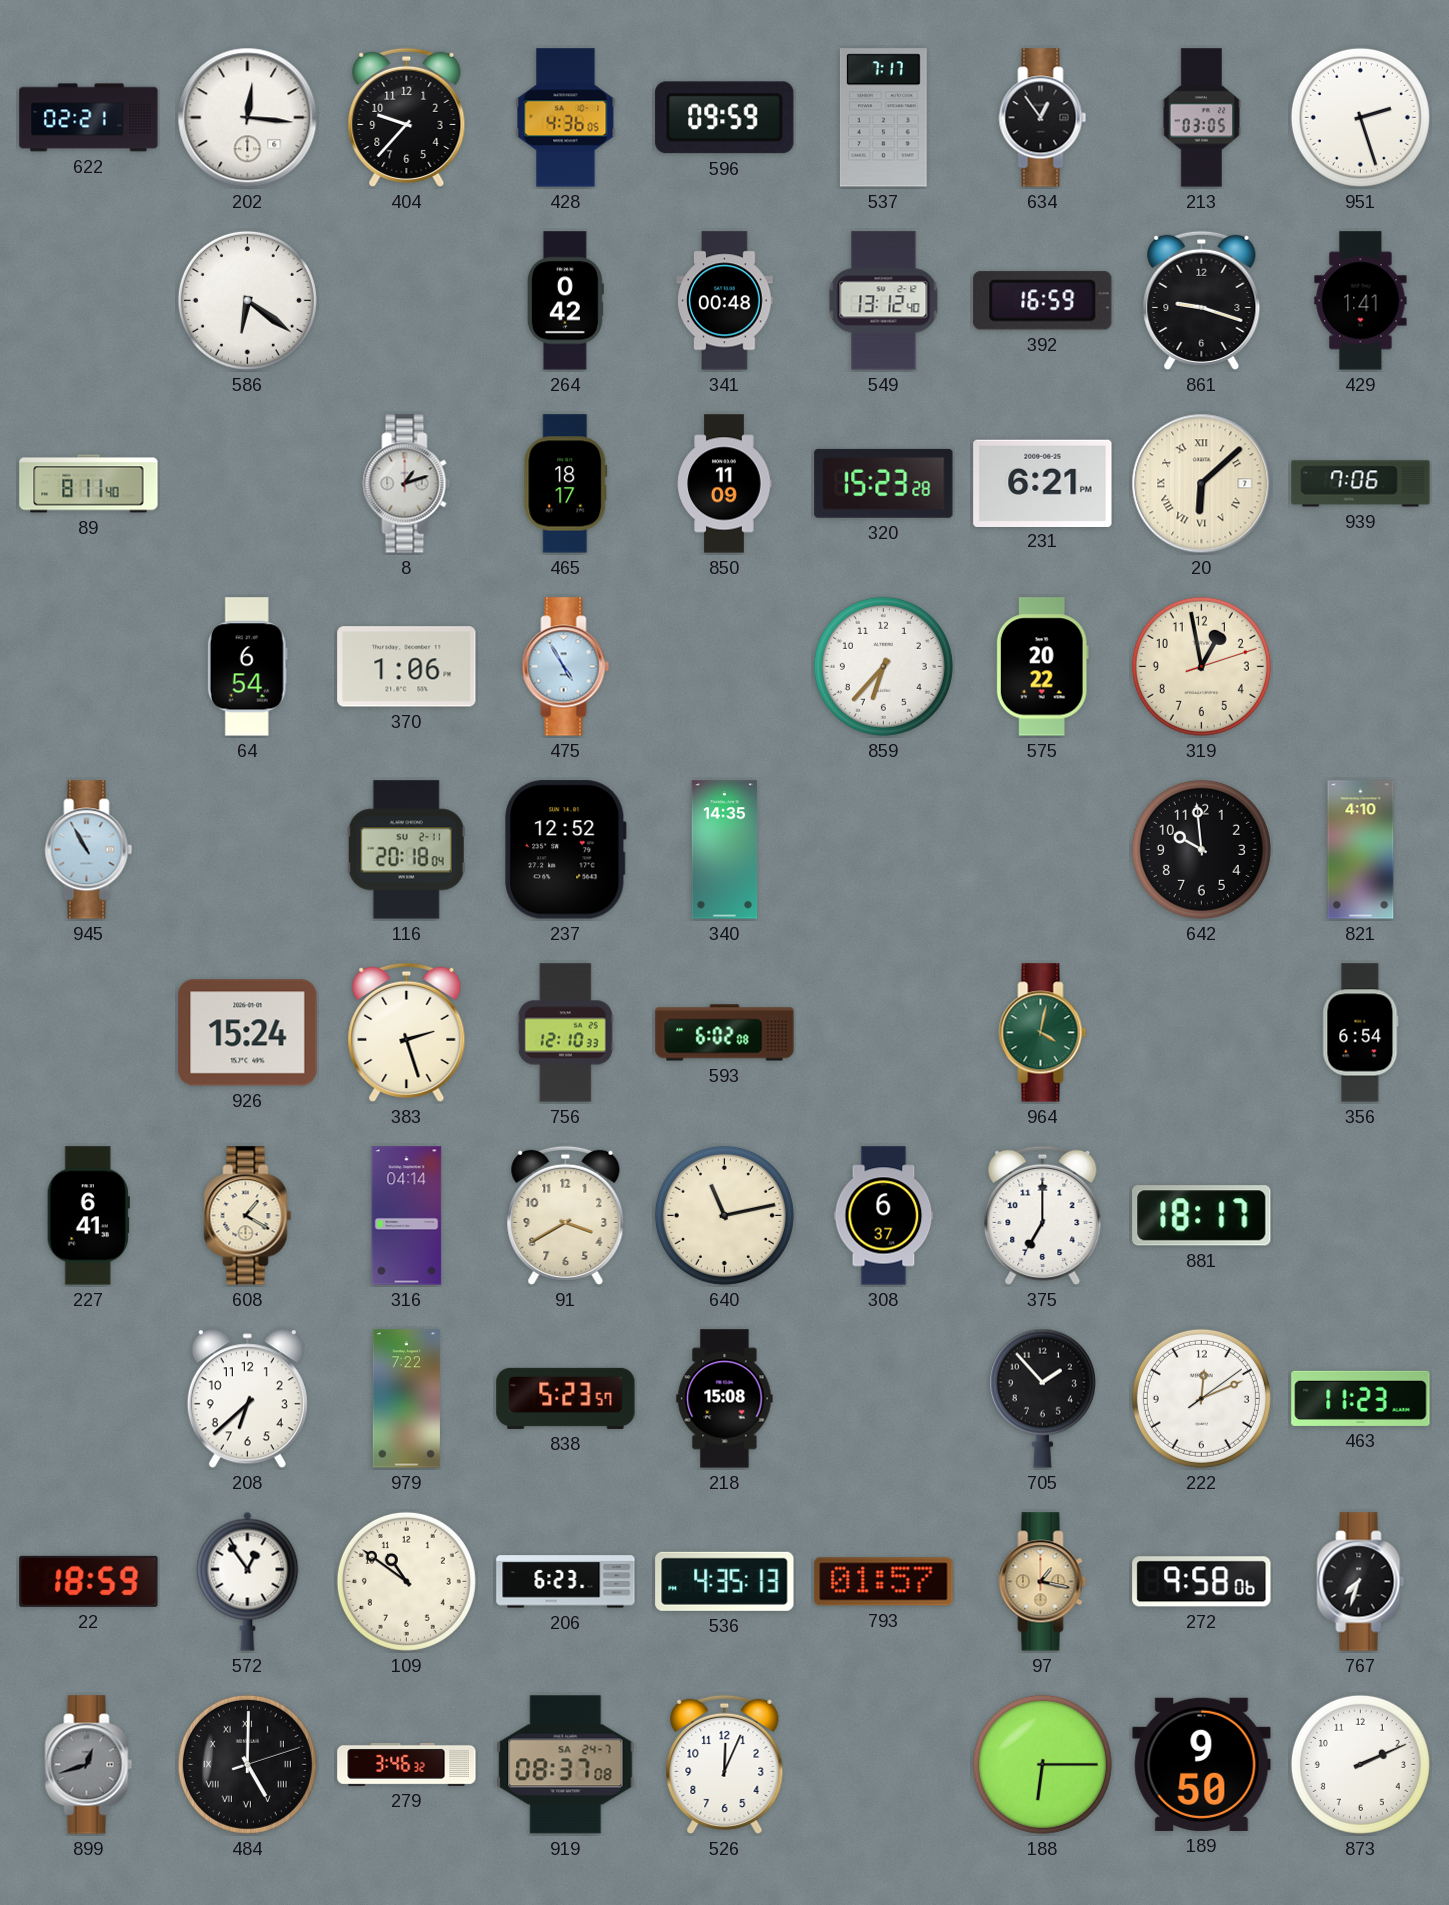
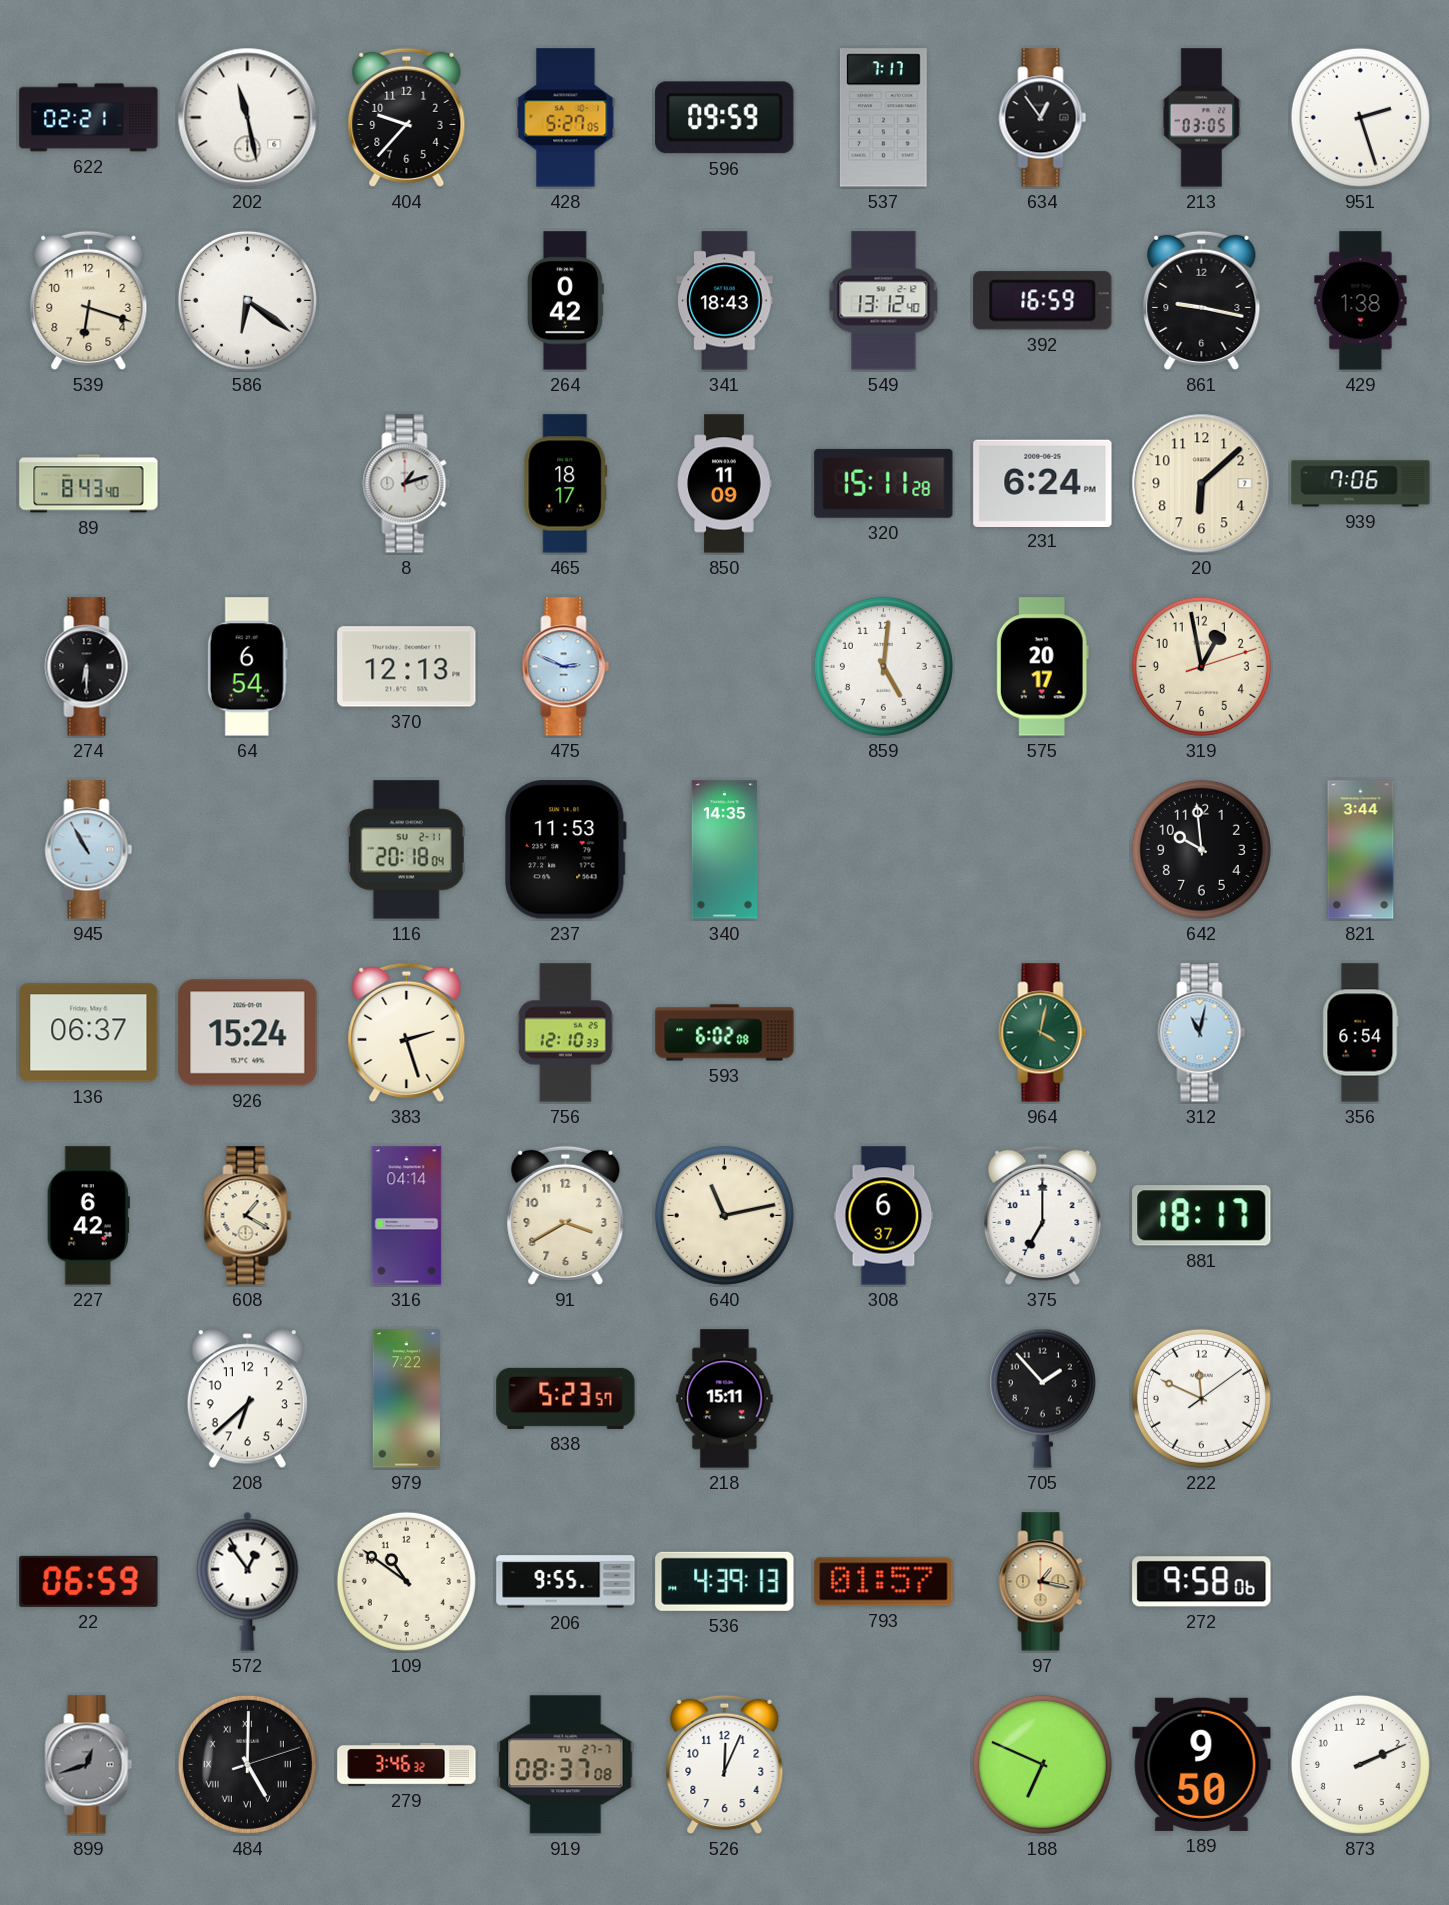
202: 12:16 -> 11:28 (248, 118)
428: 4:36 -> 5:27 (566, 118)
539: none -> 6:18 (89, 300)
341: 00:48 -> 18:43 (725, 301)
861: 9:18 -> 9:17 (1202, 300)
429: 1:41 -> 1:38 (1361, 301)
89: 8:11 -> 8:43 (89, 484)
320: 15:23 -> 15:11 (884, 483)
231: 6:21 -> 6:24 (1043, 483)
20 numerals: Roman -> Arabic (1202, 484)
274: none -> 6:30 (89, 667)
370: 1:06 -> 12:13 (407, 667)
475: 4:55 -> 2:49 (566, 667)
859: 6:37 -> 5:01 (883, 666)
575: 20:22 -> 20:17 (1042, 667)
237: 12:52 -> 11:53 (566, 850)
821: 4:10 -> 3:44 (1361, 850)
136: none -> 06:37 (89, 1033)
312: none -> 11:02 (1202, 1033)
227: 6:41 -> 6:42 (88, 1216)
218: 15:08 -> 15:11 (725, 1399)
222: 12:11 -> 11:49 (1201, 1398)
463: 11:23 -> none (1361, 1398)
22: 18:59 -> 06:59 (89, 1581)
206: 6:23 -> 9:55 (566, 1582)
536: 4:35 -> 4:39 (725, 1581)
767: 7:33 -> none (1361, 1582)
919 date: SA 24-7 -> TU 27-7 (566, 1765)
188: 6:15 -> 6:49 (1042, 1764)
